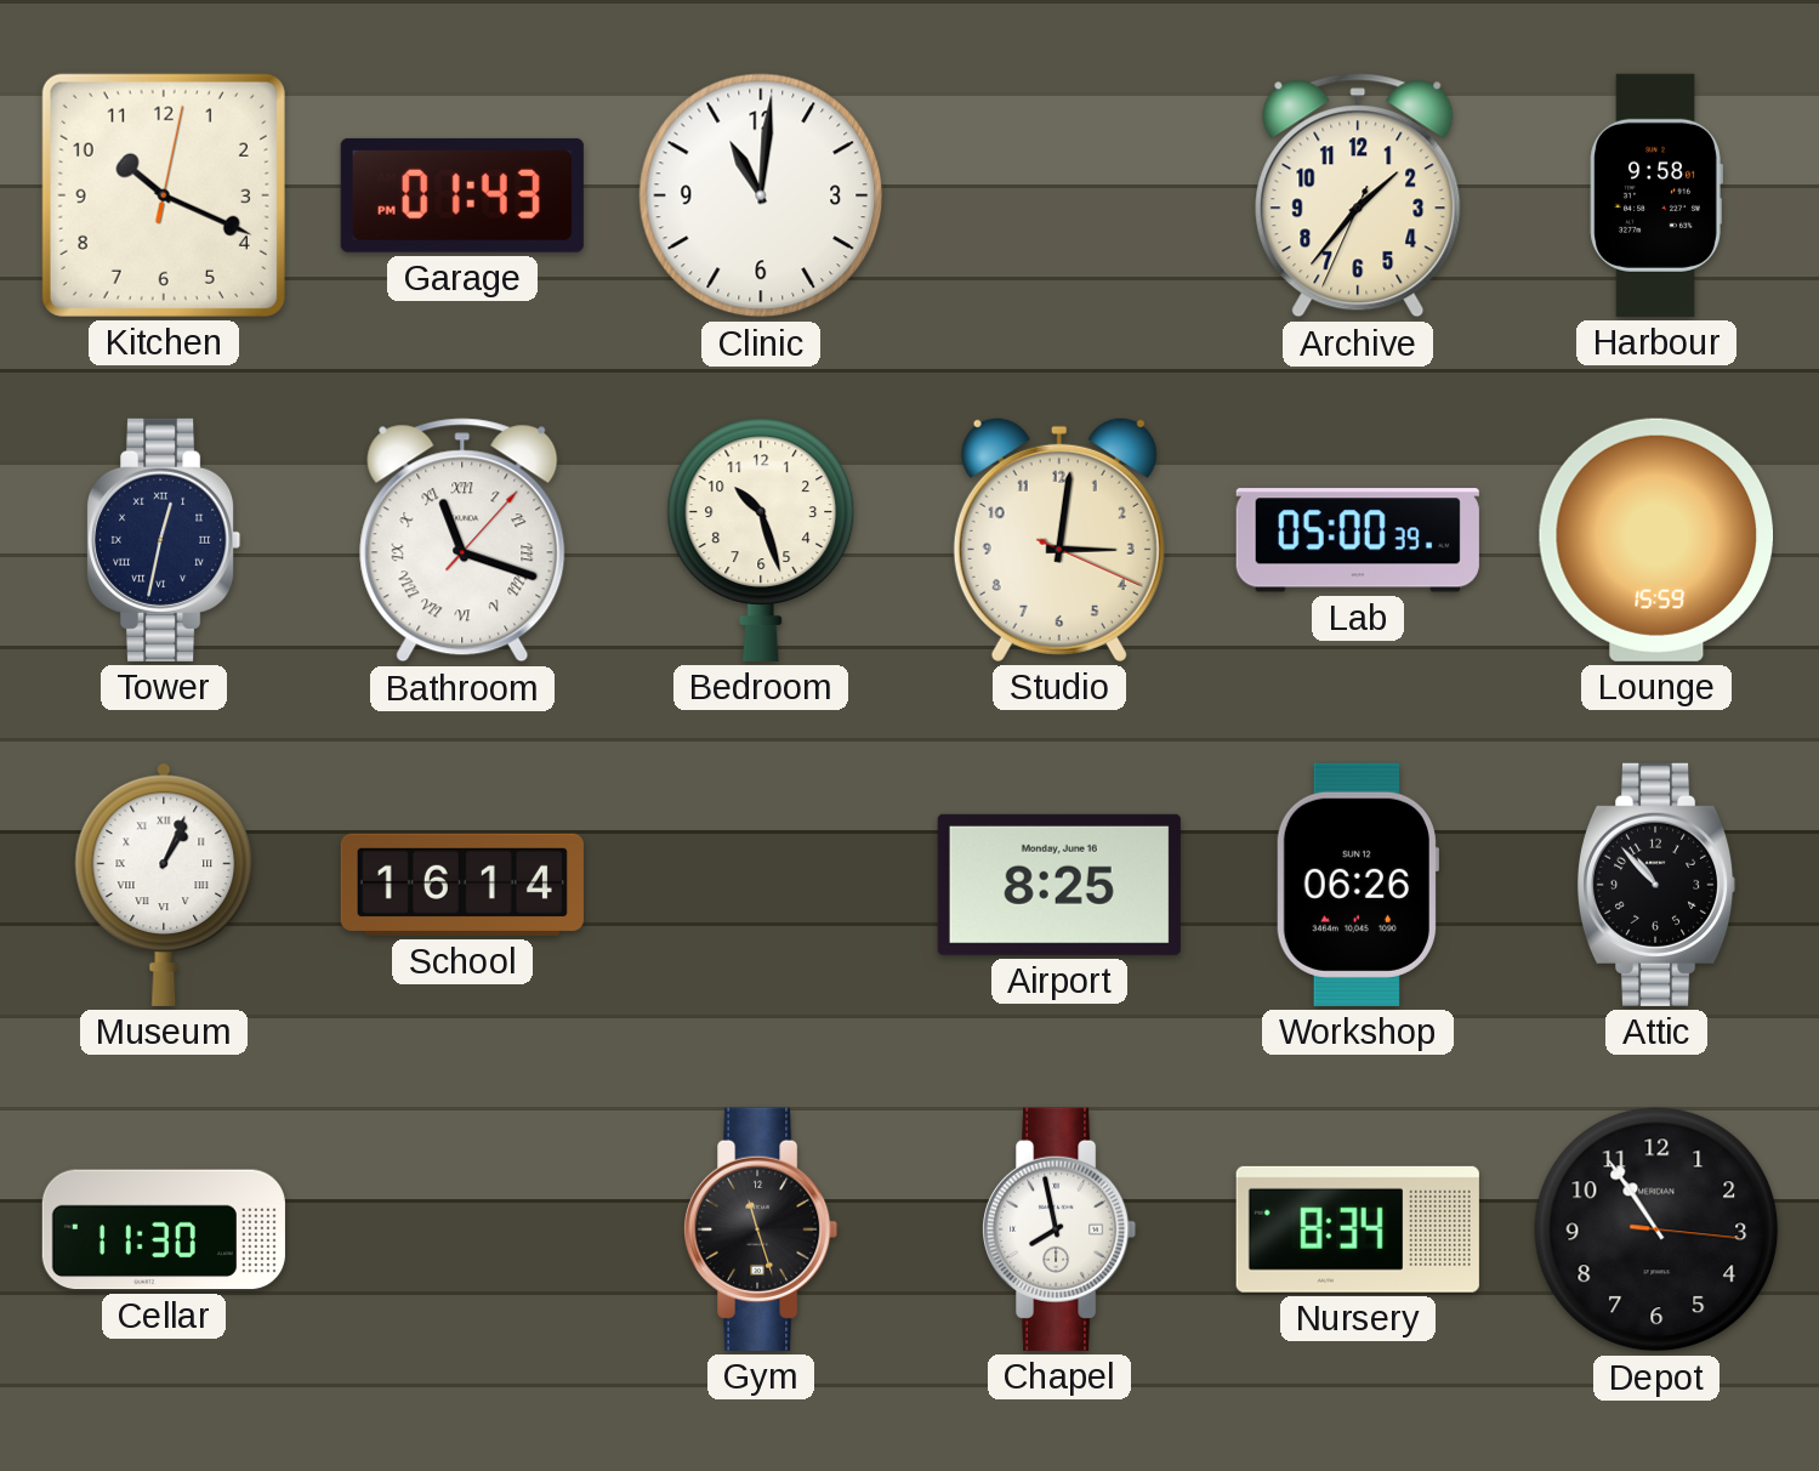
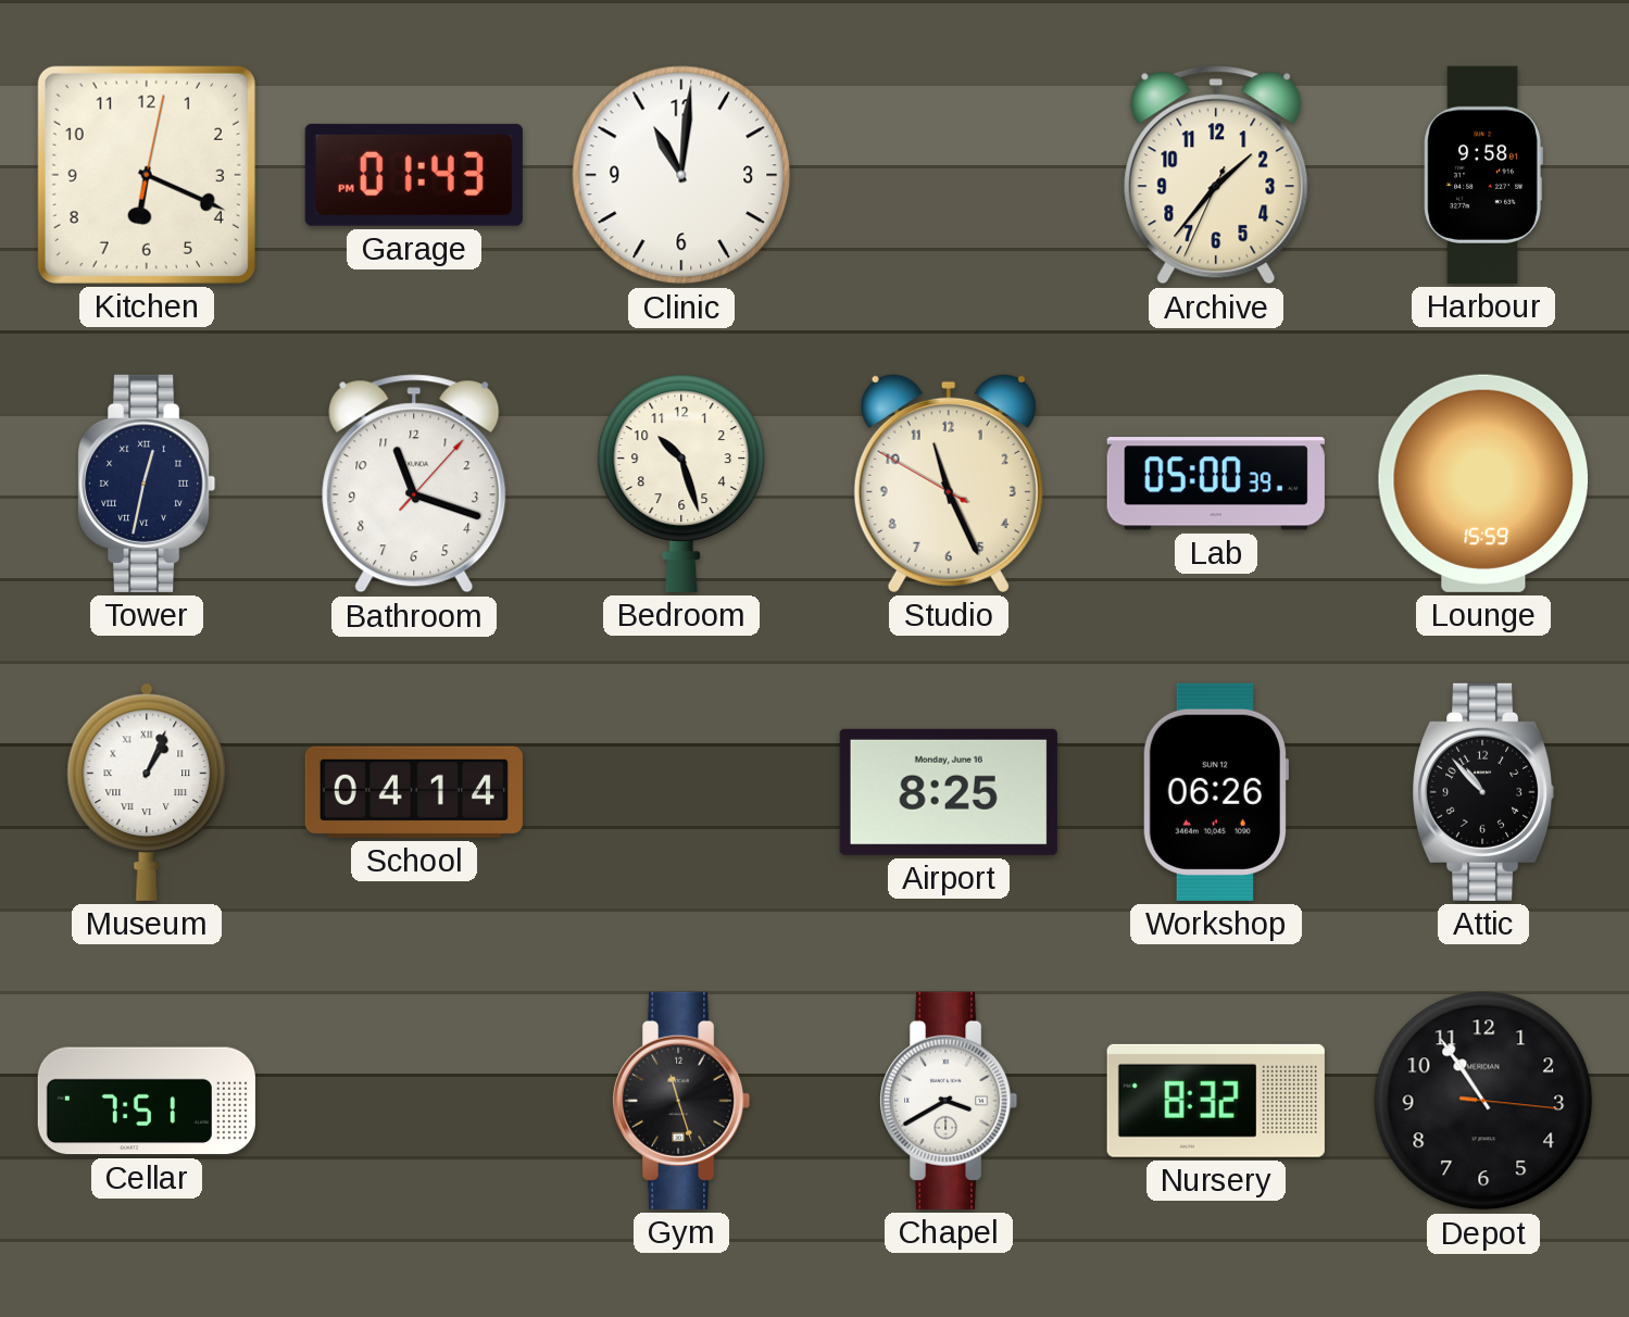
Kitchen: 10:19 -> 6:19 (147, 175)
Bathroom numerals: Roman -> Arabic (414, 484)
Studio: 3:01 -> 11:25 (949, 482)
School: 16:14 -> 04:14 (414, 792)
Cellar: 11:30 -> 7:51 (147, 1101)
Chapel: 7:58 -> 3:40 (950, 1101)
Nursery: 8:34 -> 8:32 (1216, 1101)
